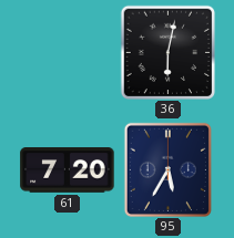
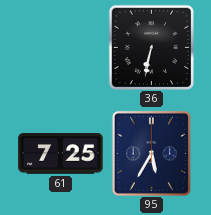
36: 6:02 -> 6:32 (151, 47)
61: 7:20 -> 7:25 (61, 154)
